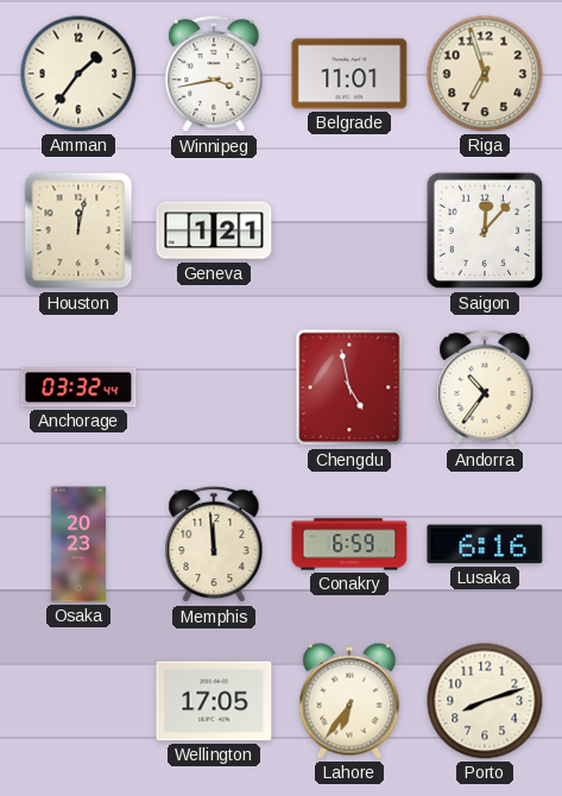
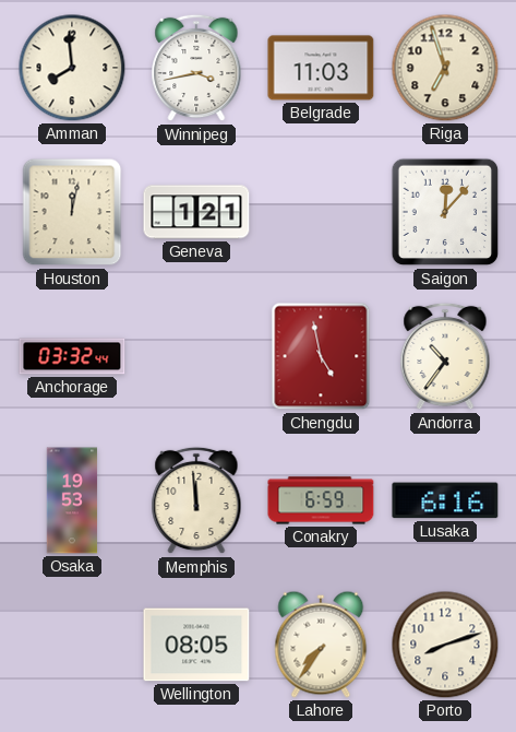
Amman: 1:36 -> 7:59 (72, 68)
Belgrade: 11:01 -> 11:03 (321, 68)
Osaka: 20:23 -> 19:53 (72, 500)
Wellington: 17:05 -> 08:05 (196, 645)
Lahore: 6:36 -> 7:36 (321, 645)
